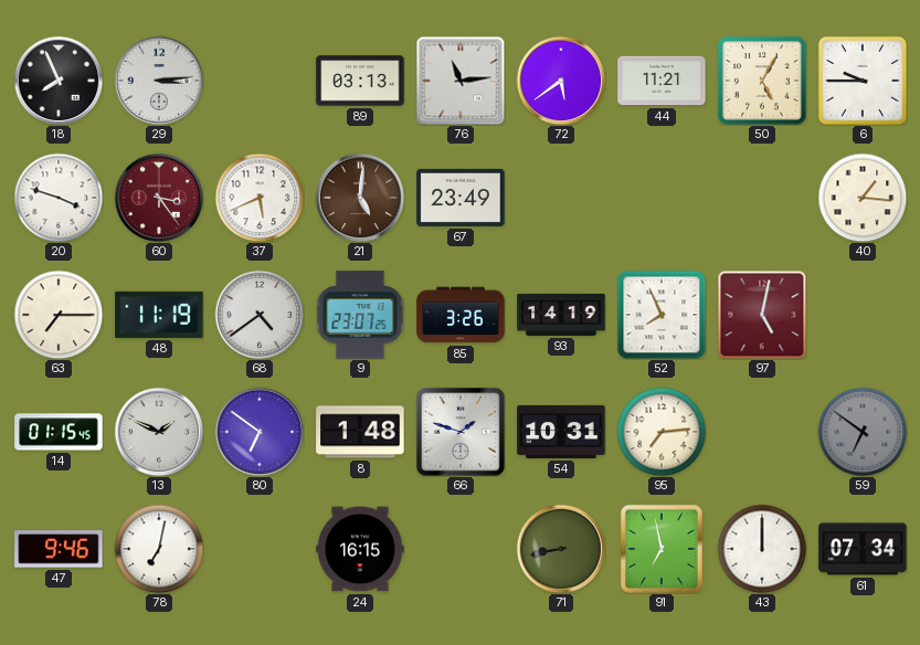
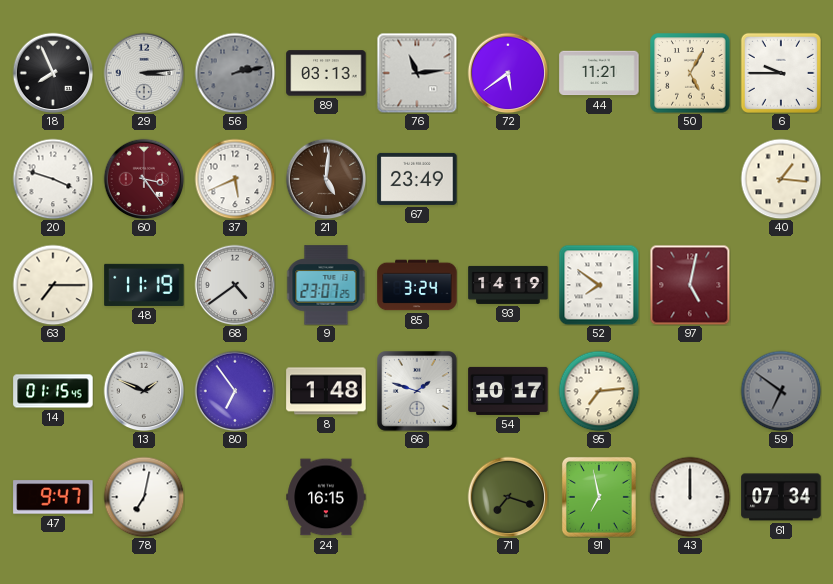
56: none -> 2:13 (235, 73)
85: 3:26 -> 3:24 (417, 285)
52: 7:56 -> 7:51 (599, 285)
80: 6:51 -> 6:54 (235, 391)
54: 10:31 -> 10:17 (508, 391)
47: 9:46 -> 9:47 (53, 497)
71: 8:43 -> 7:18 (508, 497)
